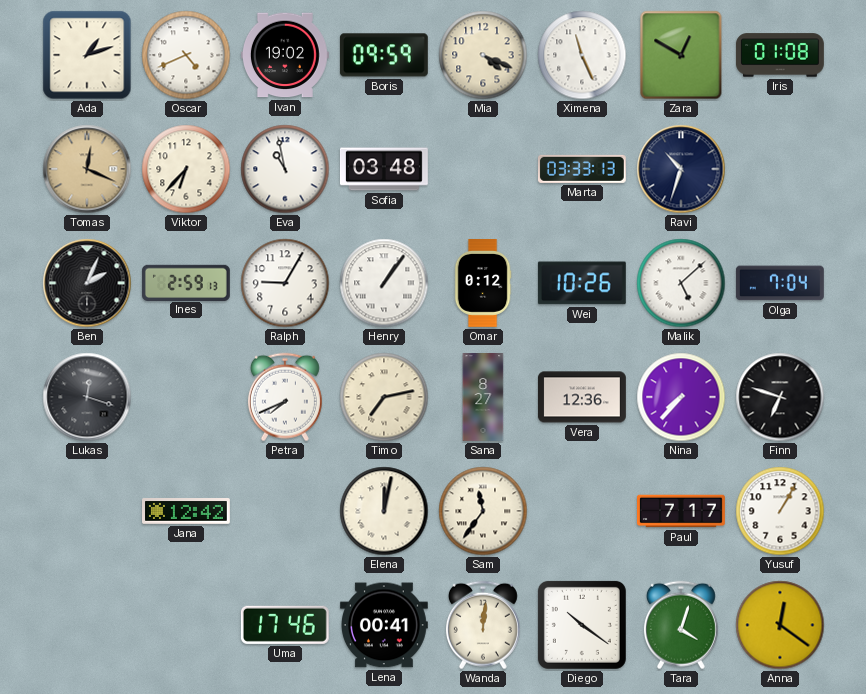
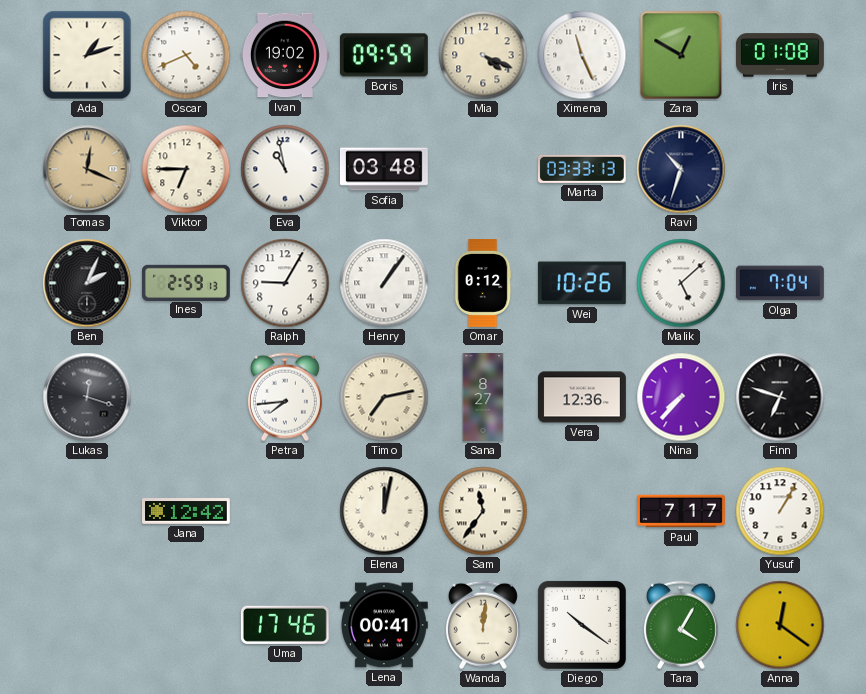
Viktor: 6:37 -> 6:45 (186, 169)
Petra: 7:41 -> 7:44 (285, 397)
Tara: 4:03 -> 4:05 (681, 625)
